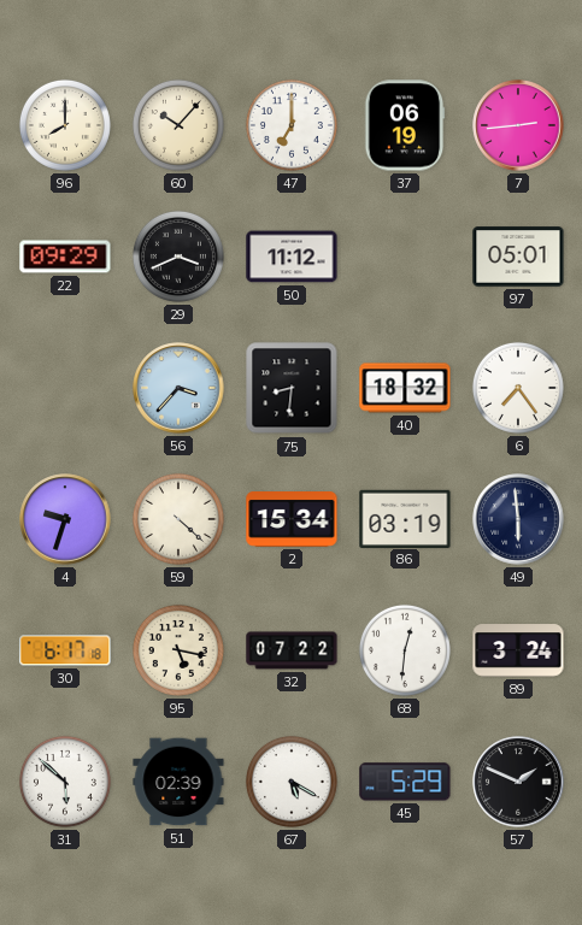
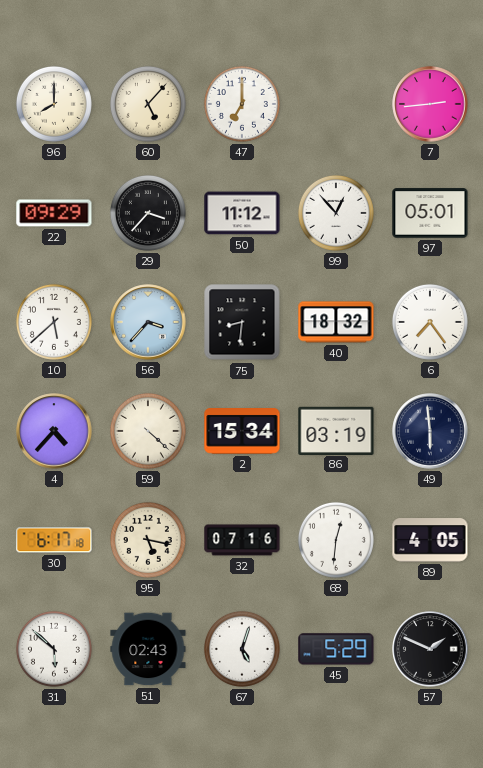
60: 10:07 -> 5:07 (148, 104)
37: 06:19 -> none (405, 125)
29: 3:41 -> 3:37 (148, 213)
99: none -> 12:53 (336, 213)
10: none -> 5:38 (54, 322)
4: 9:33 -> 4:37 (54, 431)
32: 07:22 -> 07:16 (242, 540)
89: 3:24 -> 4:05 (430, 540)
51: 02:39 -> 02:43 (148, 649)
67: 5:20 -> 5:03 (242, 649)
